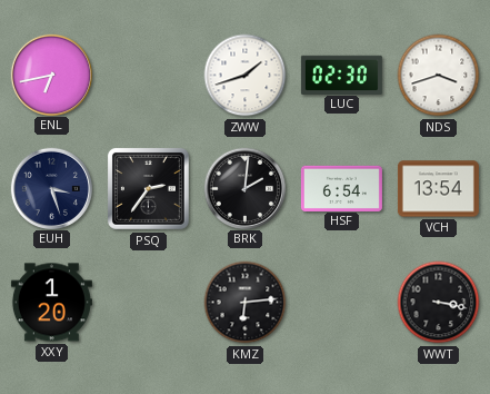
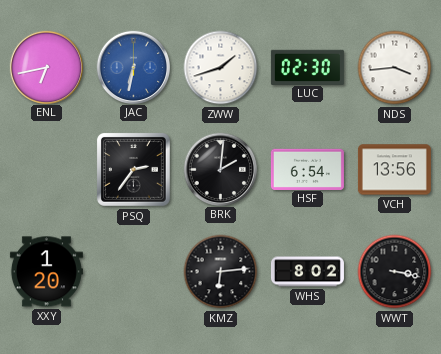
JAC: none -> 6:32 (133, 67)
NDS: 3:42 -> 3:44 (395, 68)
EUH: 3:27 -> none (51, 188)
VCH: 13:54 -> 13:56 (394, 170)
WHS: none -> 8:02 (307, 272)
